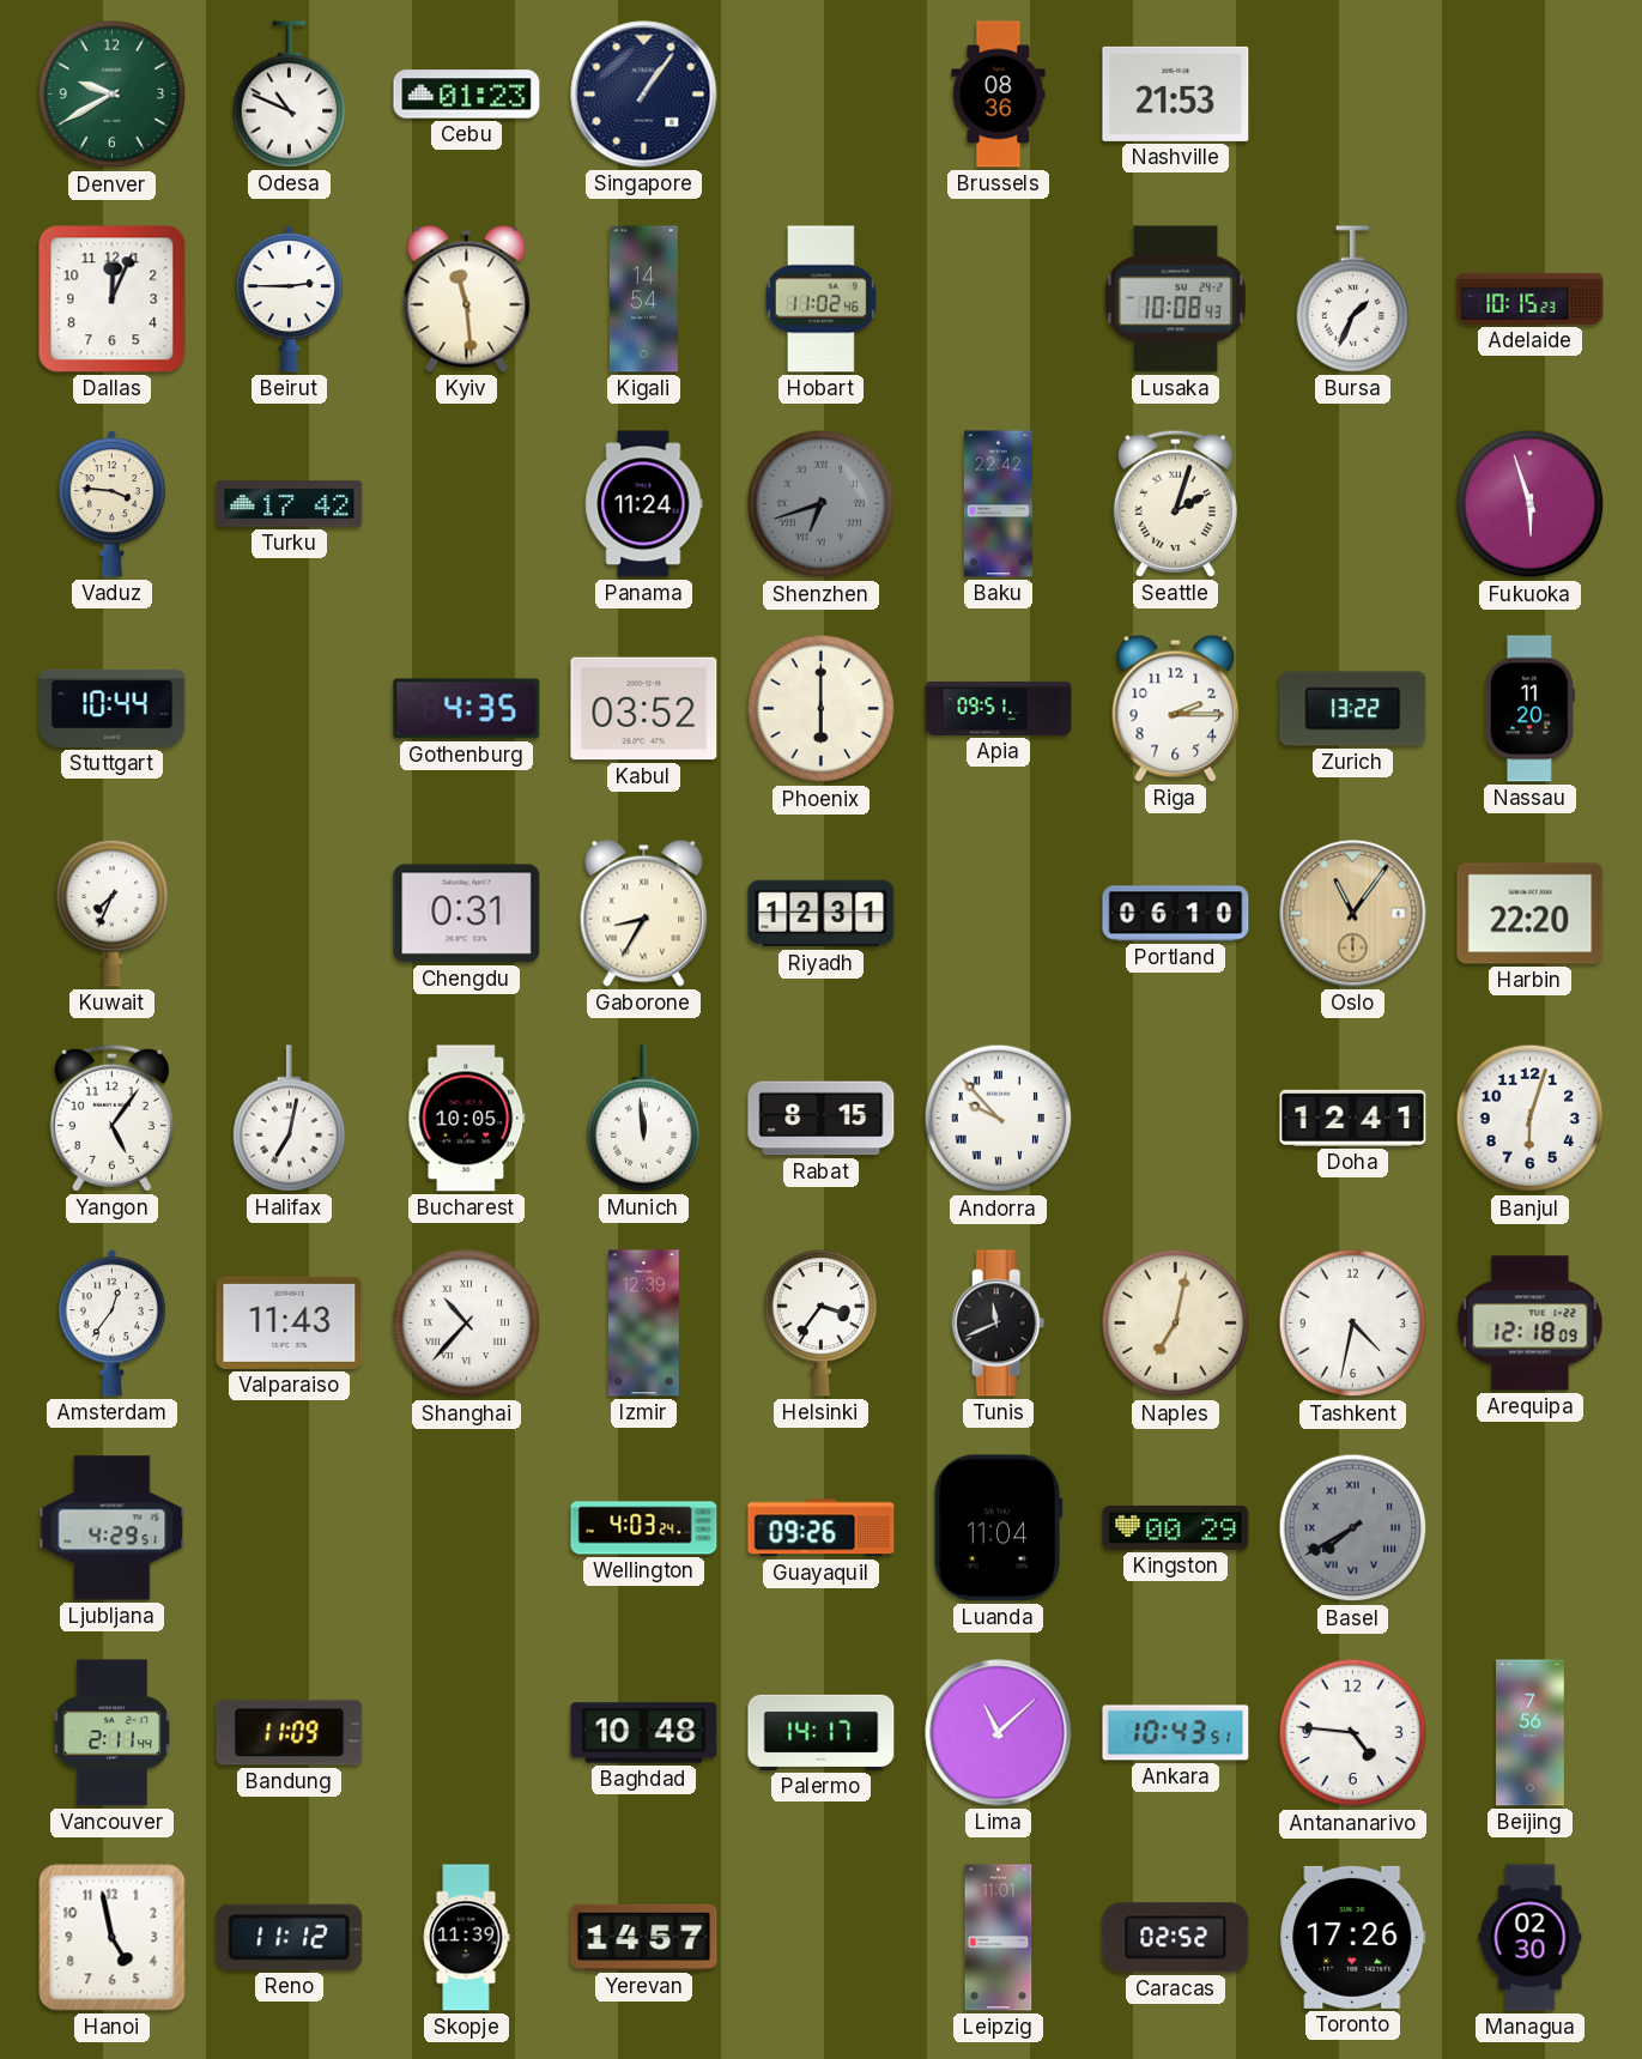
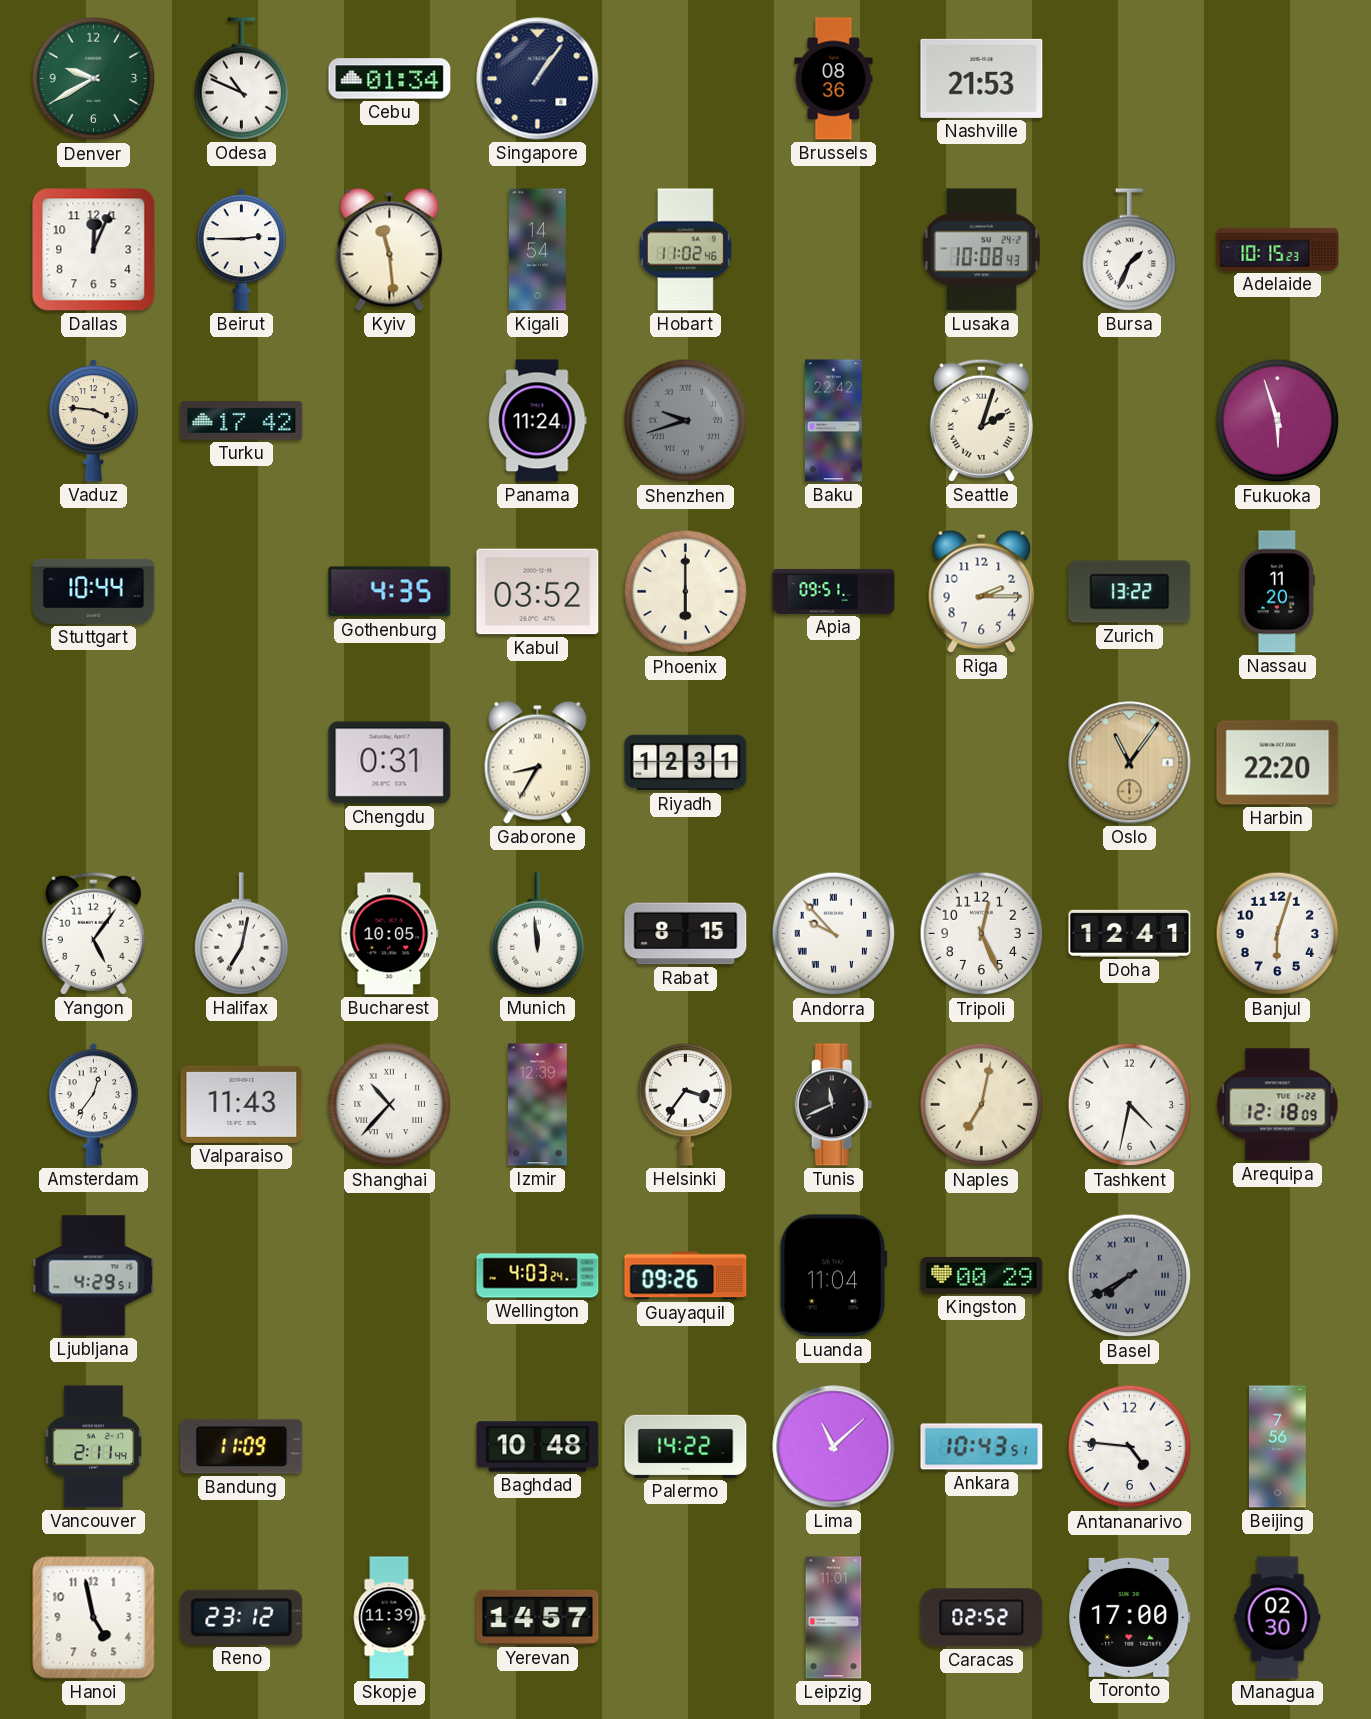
Cebu: 01:23 -> 01:34 (390, 79)
Shenzhen: 6:42 -> 9:42 (686, 421)
Kuwait: 7:34 -> none (113, 913)
Portland: 06:10 -> none (1176, 914)
Tripoli: none -> 12:26 (982, 934)
Palermo: 14:17 -> 14:22 (686, 1446)
Reno: 11:12 -> 23:12 (242, 1617)
Toronto: 17:26 -> 17:00 (1130, 1617)
